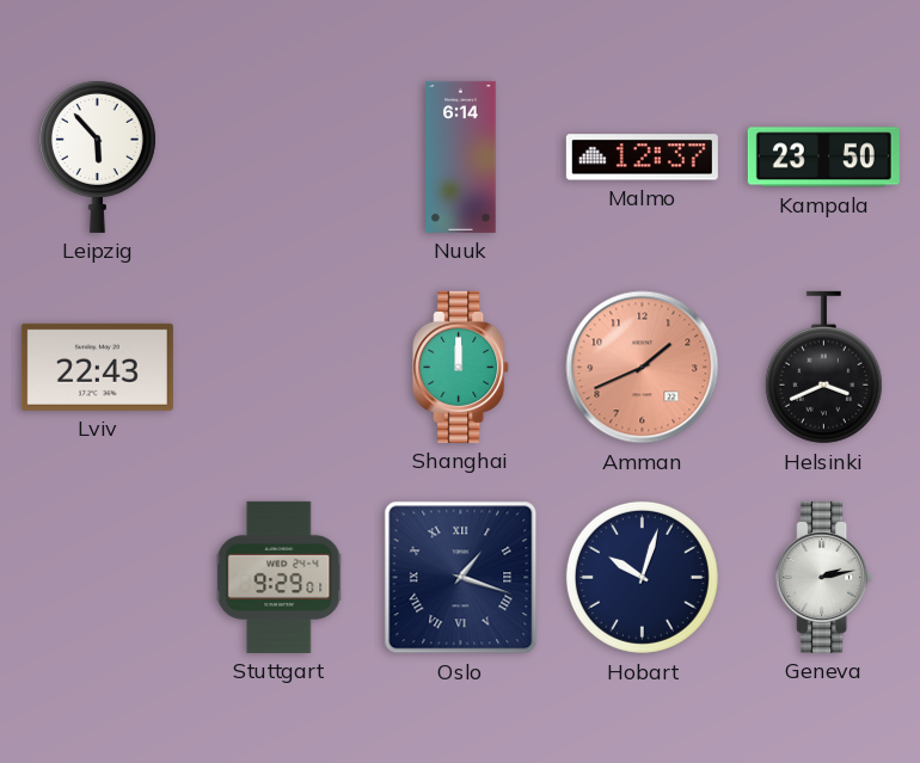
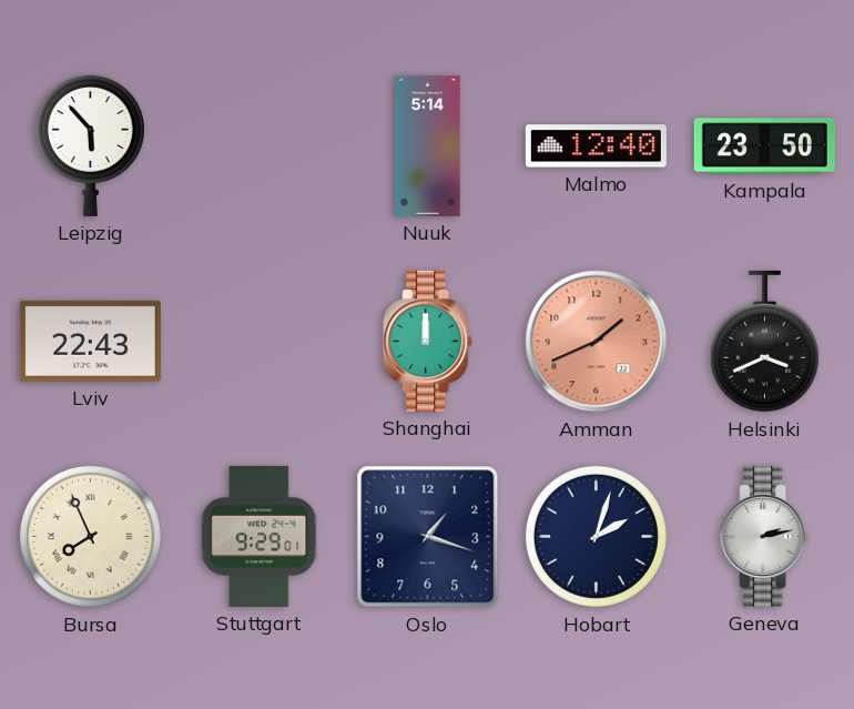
Nuuk: 6:14 -> 5:14 (428, 145)
Malmo: 12:37 -> 12:40 (596, 146)
Bursa: none -> 7:56 (90, 536)
Oslo numerals: Roman -> Arabic (428, 537)
Hobart: 10:03 -> 2:03 (596, 536)
